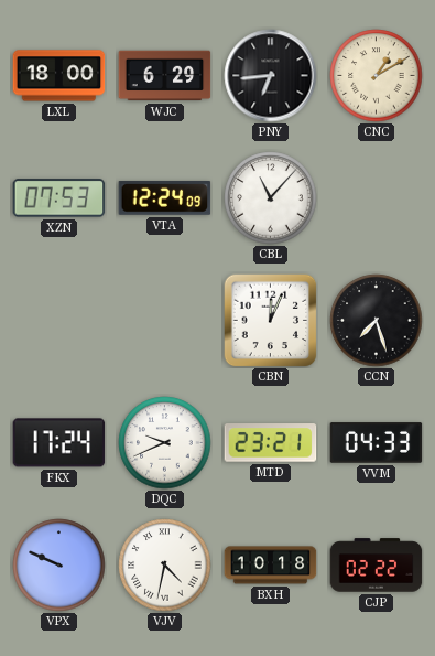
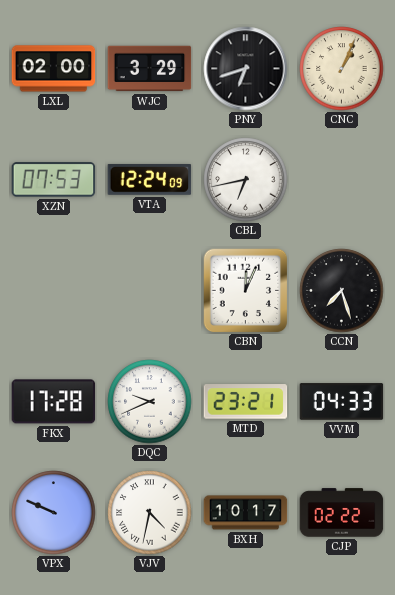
LXL: 18:00 -> 02:00 (54, 69)
WJC: 6:29 -> 3:29 (150, 69)
PNY: 6:44 -> 6:42 (246, 69)
CNC: 1:10 -> 1:04 (342, 69)
CBL: 11:07 -> 6:43 (246, 180)
FKX: 17:24 -> 17:28 (54, 402)
BXH: 10:18 -> 10:17 (246, 513)
